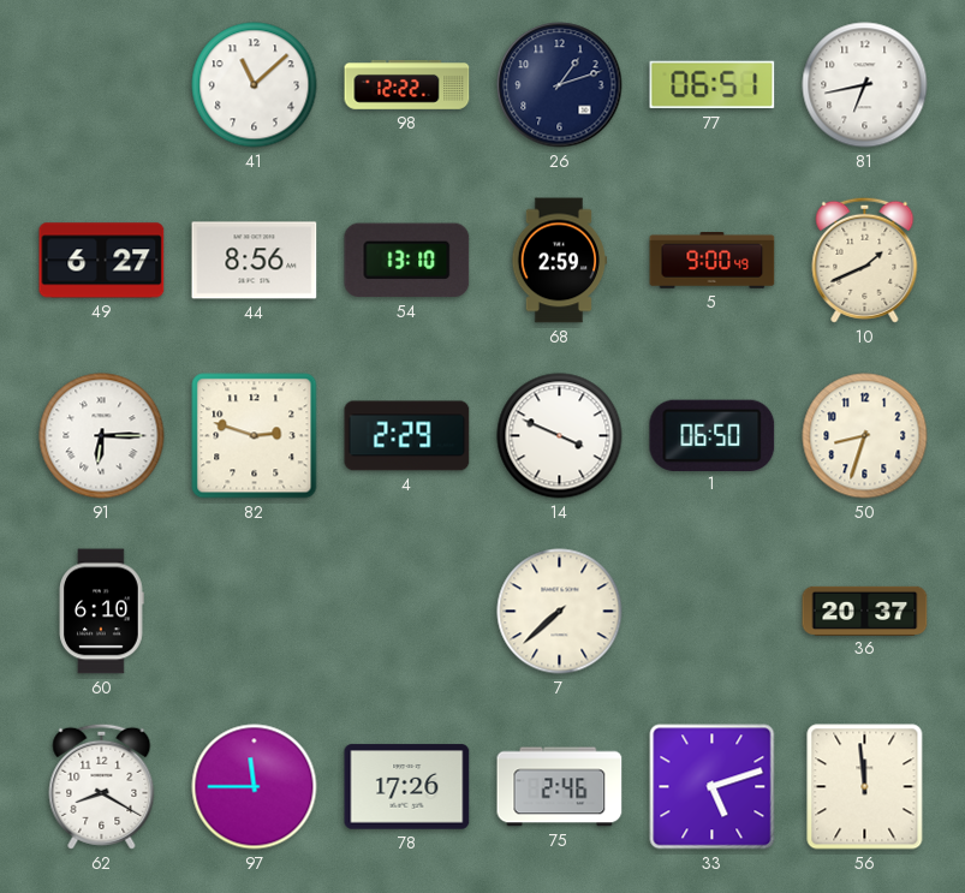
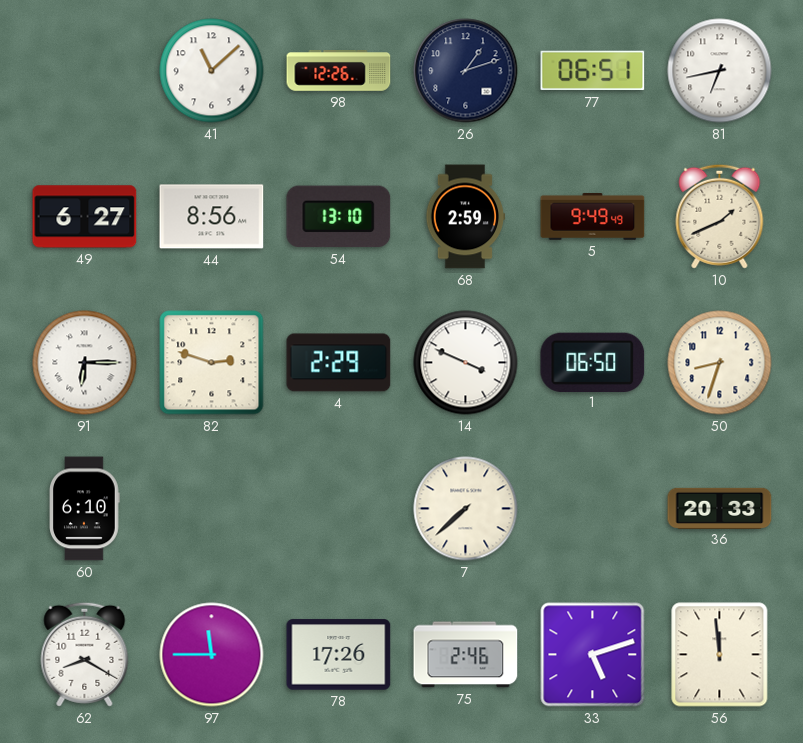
98: 12:22 -> 12:26 (339, 71)
5: 9:00 -> 9:49 (593, 217)
36: 20:37 -> 20:33 (720, 508)
